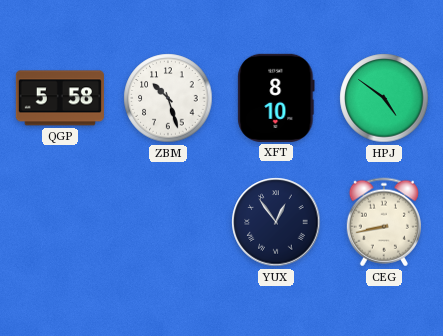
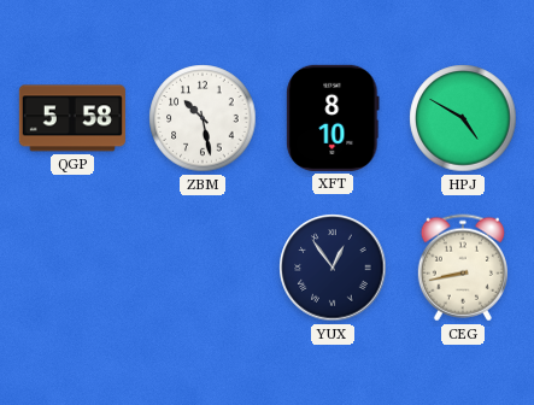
ZBM: 10:27 -> 10:28 (203, 118)
HPJ: 4:51 -> 4:50 (463, 118)
